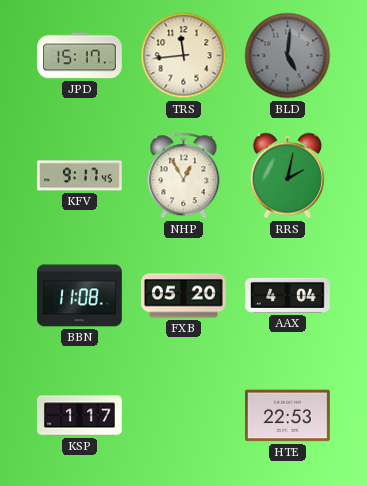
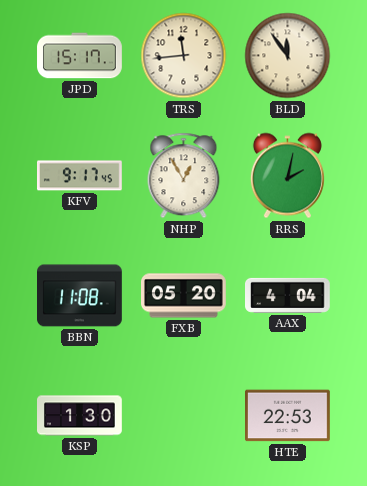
BLD: 5:01 -> 11:54 (288, 56)
BLD dial: grey -> cream (288, 56)
KSP: 1:17 -> 1:30 (80, 416)
